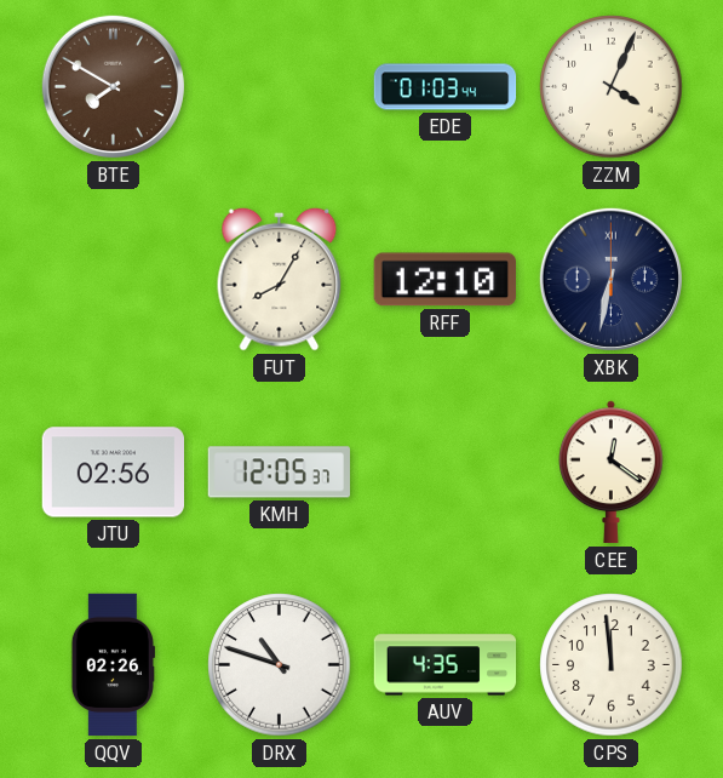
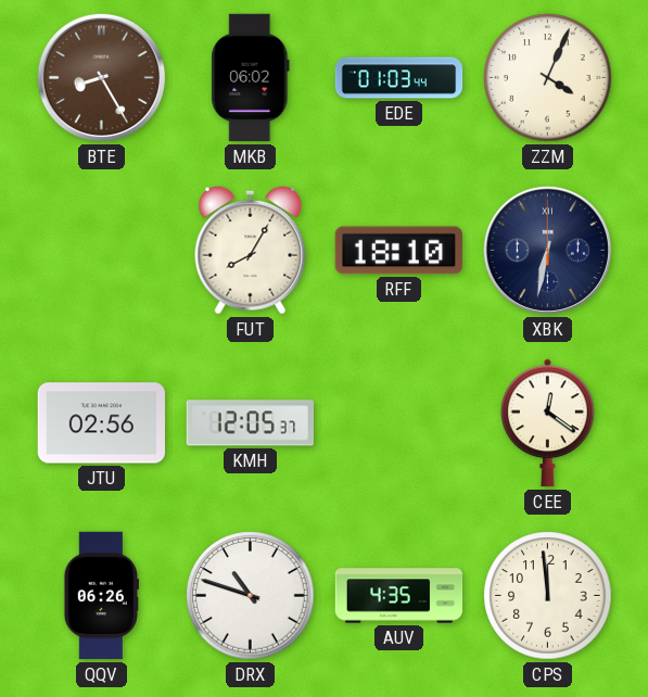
BTE: 7:50 -> 8:25 (101, 77)
MKB: none -> 06:02 (251, 78)
RFF: 12:10 -> 18:10 (398, 251)
QQV: 02:26 -> 06:26 (101, 596)
